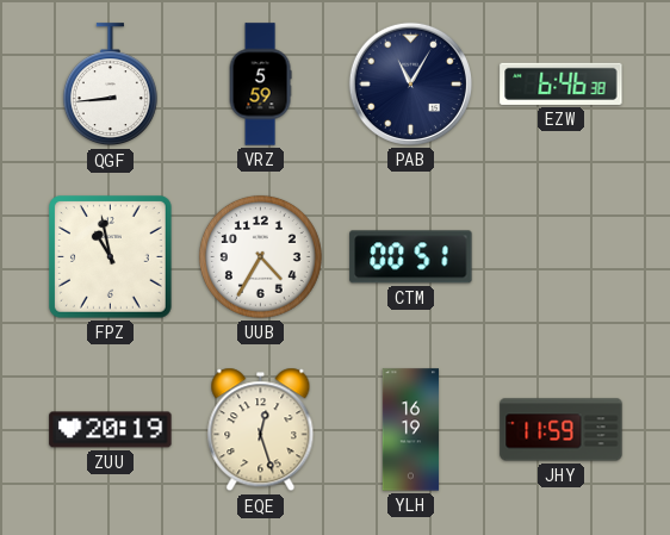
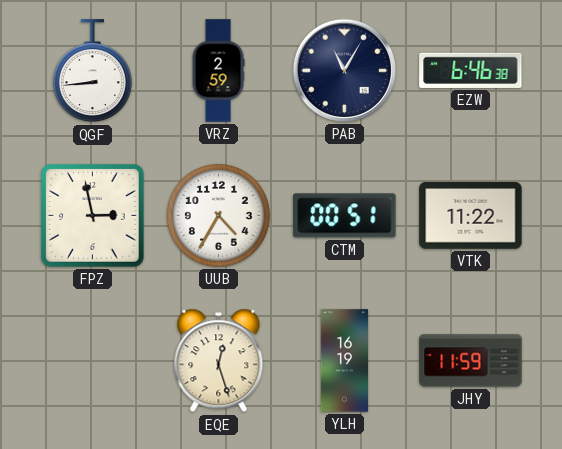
VRZ: 5:59 -> 2:59 (218, 71)
FPZ: 10:58 -> 2:58 (93, 216)
VTK: none -> 11:22 (471, 216)
ZUU: 20:19 -> none (111, 430)
